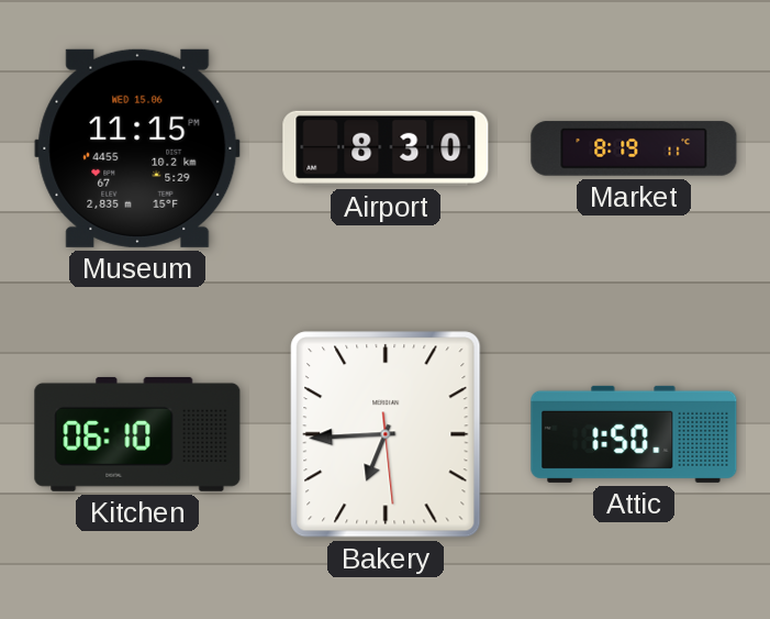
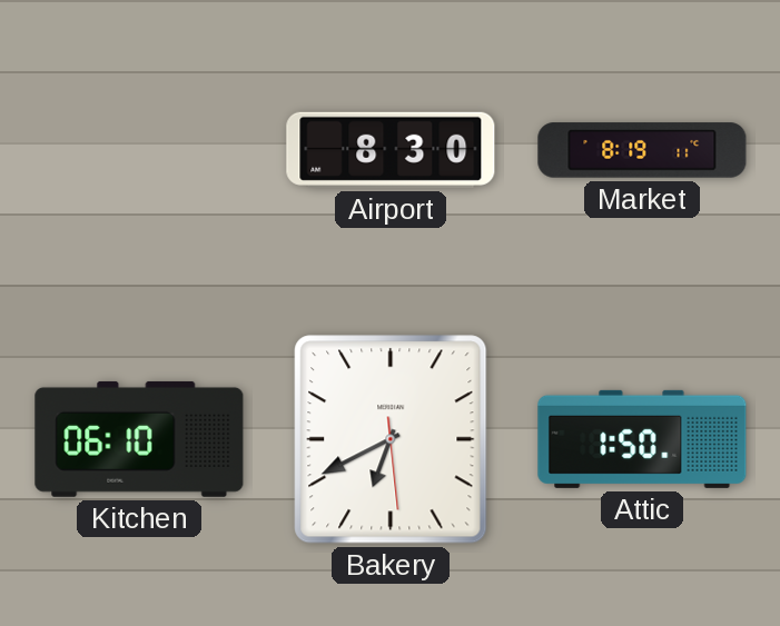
Museum: 11:15 -> none (137, 148)
Bakery: 6:44 -> 6:40 (391, 439)
